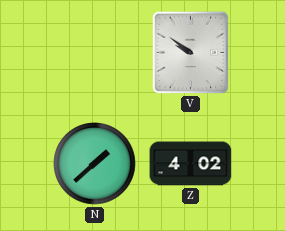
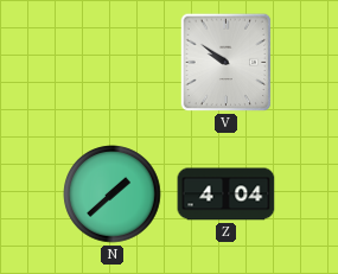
Z: 4:02 -> 4:04 (227, 195)
